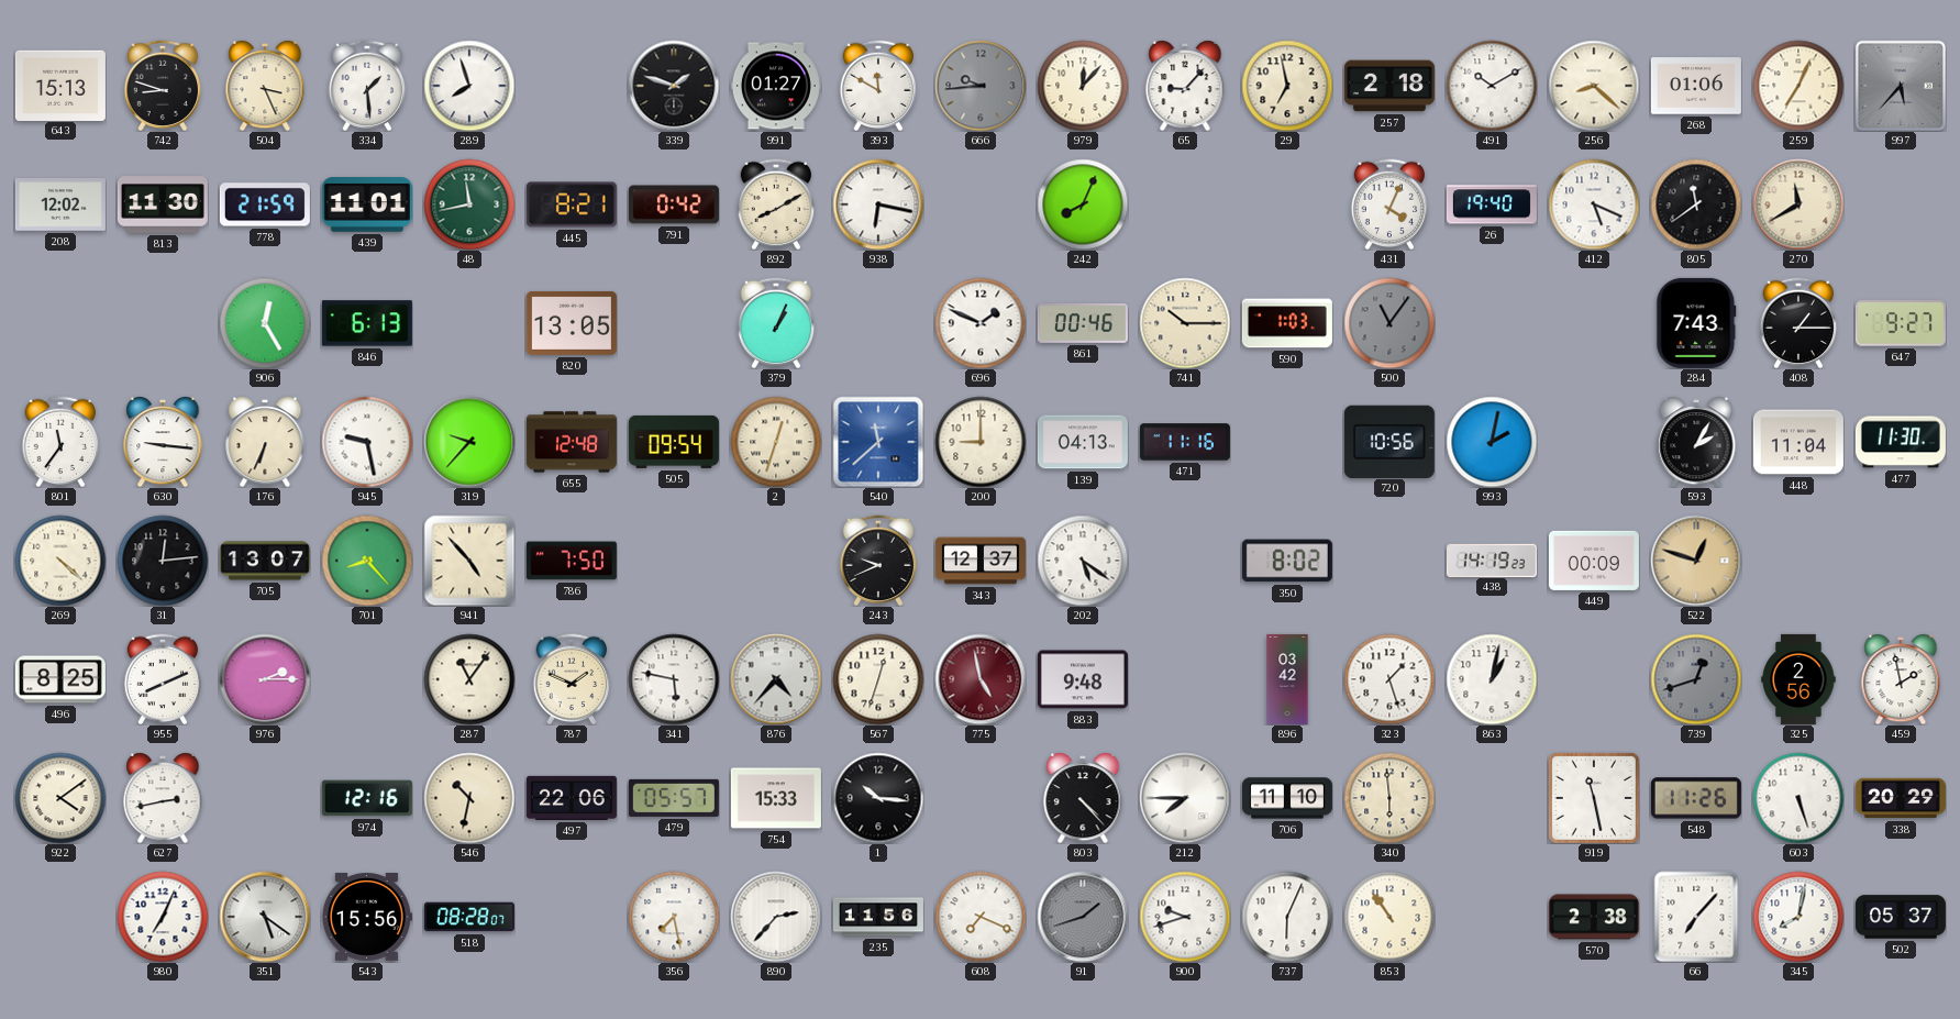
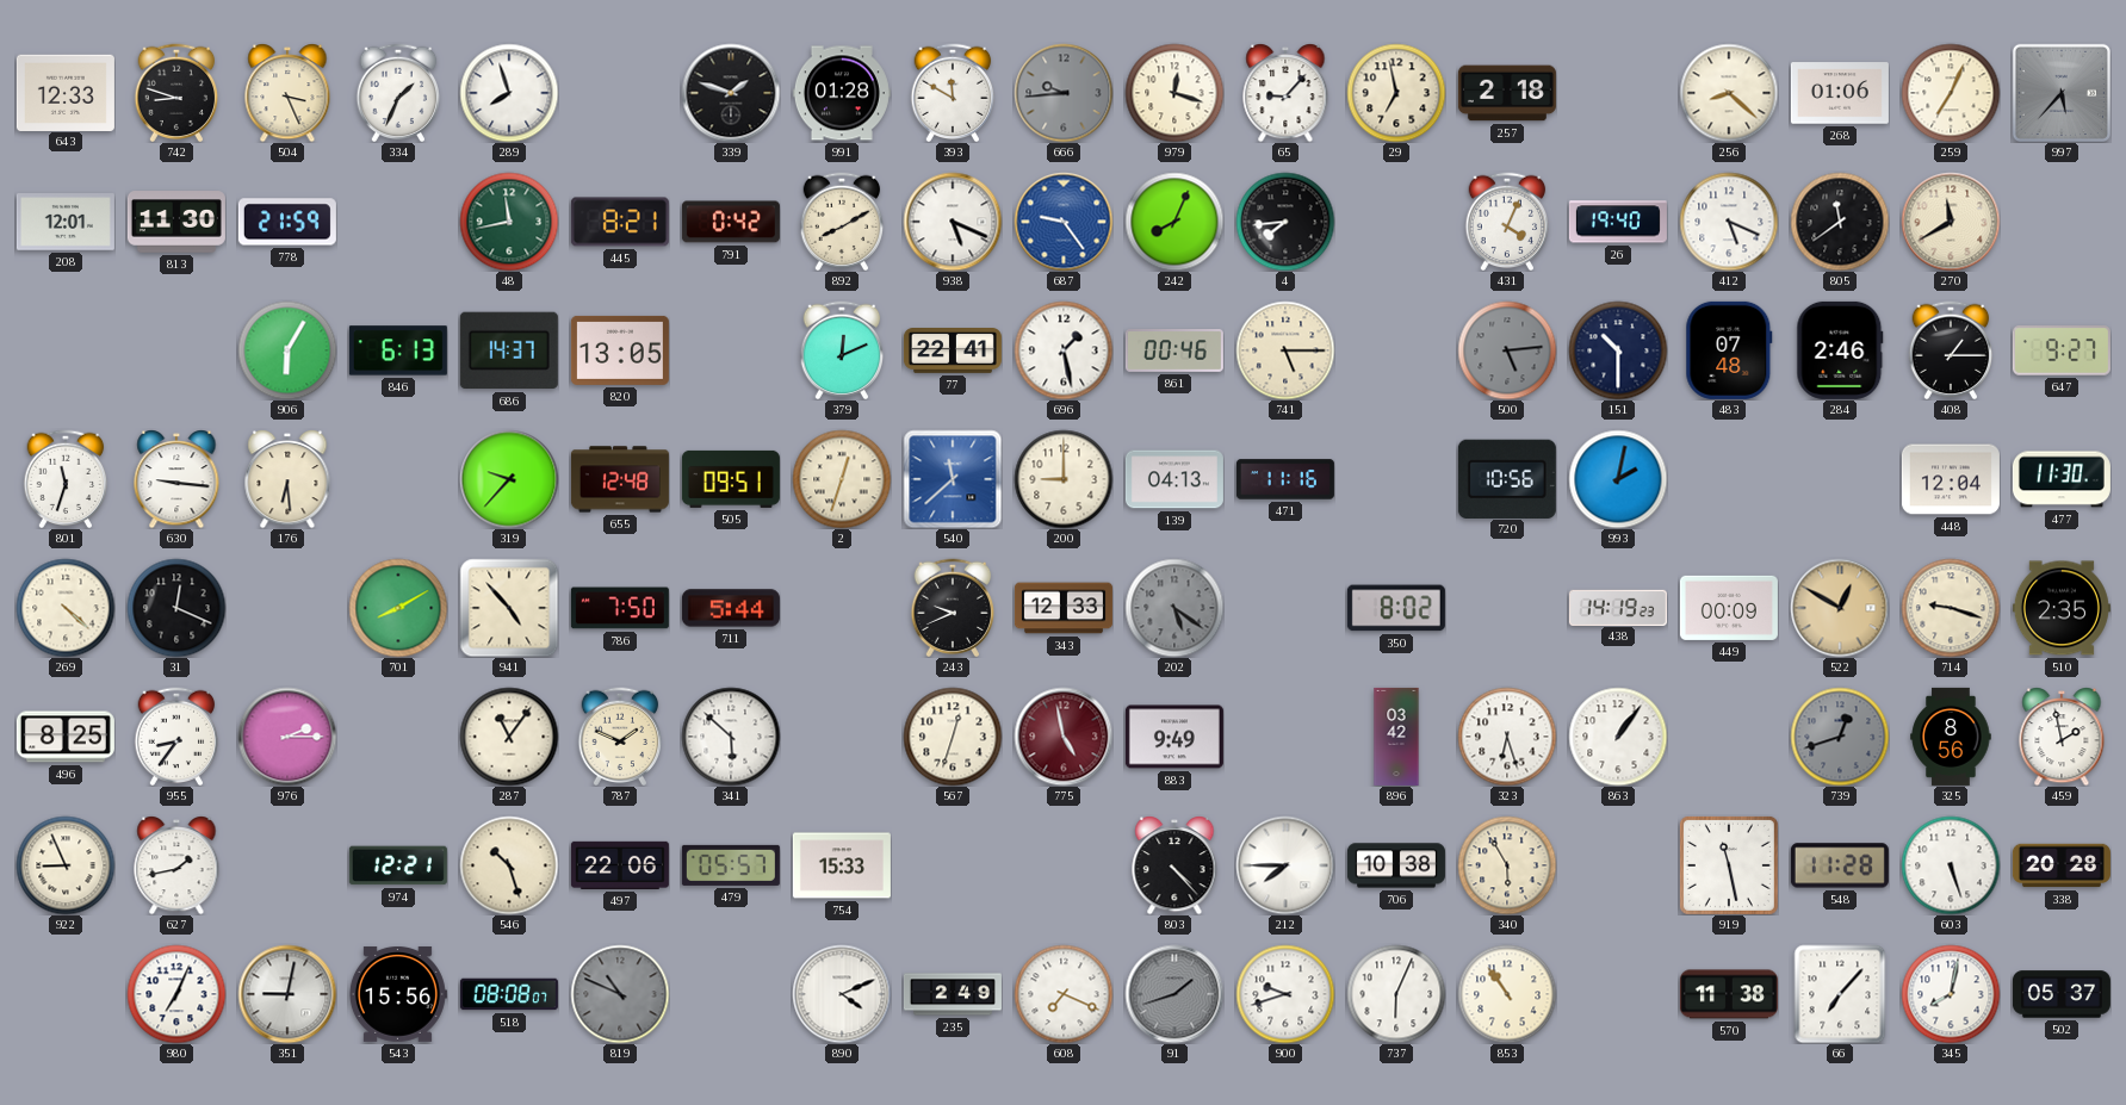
643: 15:13 -> 12:33 (66, 92)
334: 1:29 -> 1:34 (398, 93)
991: 01:27 -> 01:28 (842, 93)
979: 12:07 -> 12:18 (1174, 93)
491: 10:10 -> none (1492, 86)
208: 12:02 -> 12:01 (66, 222)
439: 11:01 -> none (367, 204)
938: 6:17 -> 5:19 (953, 222)
687: none -> 9:24 (1064, 222)
4: none -> 7:44 (1285, 222)
906: 12:25 -> 6:05 (287, 350)
686: none -> 14:37 (509, 350)
379: 1:04 -> 12:11 (842, 350)
77: none -> 22:41 (953, 352)
696: 1:49 -> 1:28 (1064, 350)
741: 10:15 -> 5:15 (1285, 350)
590: 1:03 -> none (1287, 323)
500: 11:06 -> 5:14 (1507, 350)
151: none -> 10:30 (1618, 350)
483: none -> 07:48 (1729, 350)
284: 7:43 -> 2:46 (1840, 350)
801: 11:36 -> 11:33 (66, 479)
176: 6:34 -> 6:29 (287, 479)
945: 9:28 -> none (367, 442)
505: 09:54 -> 09:51 (731, 479)
593: 2:05 -> none (1696, 442)
448: 11:04 -> 12:04 (1951, 479)
31: 12:14 -> 12:19 (176, 608)
705: 13:07 -> none (265, 561)
701: 8:23 -> 8:10 (398, 608)
711: none -> 5:44 (731, 608)
343: 12:37 -> 12:33 (1064, 608)
202 dial: white -> grey (1174, 608)
522: 12:48 -> 12:50 (1840, 608)
714: none -> 9:18 (1951, 608)
510: none -> 2:35 (2062, 608)
955: 8:11 -> 8:36 (176, 737)
341: 5:47 -> 5:52 (731, 737)
876: 4:37 -> none (776, 679)
883: 9:48 -> 9:49 (1174, 737)
323: 1:27 -> 6:27 (1507, 737)
863: 1:02 -> 1:06 (1618, 737)
325: 2:56 -> 8:56 (1951, 737)
922: 4:09 -> 8:56 (66, 865)
627: 2:43 -> 1:43 (176, 865)
974: 12:16 -> 12:21 (398, 865)
546: 10:32 -> 10:27 (509, 865)
1: 10:16 -> none (878, 798)
706: 11:10 -> 10:38 (1396, 865)
340: 5:59 -> 5:55 (1507, 865)
548: 11:26 -> 11:28 (1840, 865)
338: 20:29 -> 20:28 (2062, 865)
351: 5:21 -> 9:02 (287, 994)
518: 08:28 -> 08:08 (509, 994)
819: none -> 10:49 (620, 994)
356: 7:28 -> none (674, 917)
890: 2:37 -> 4:11 (842, 994)
235: 11:56 -> 2:49 (953, 994)
570: 2:38 -> 11:38 (1729, 994)
